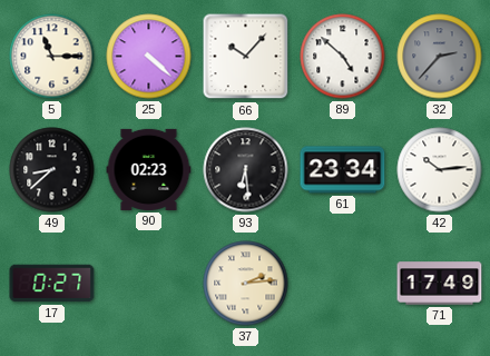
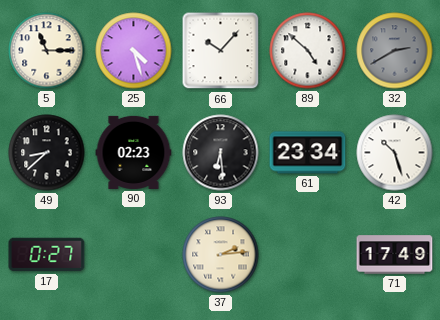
25: 4:22 -> 4:27 (134, 51)
32: 2:37 -> 2:40 (395, 51)
42: 10:14 -> 10:27 (395, 153)
